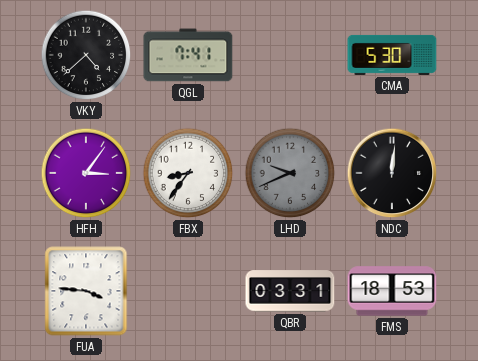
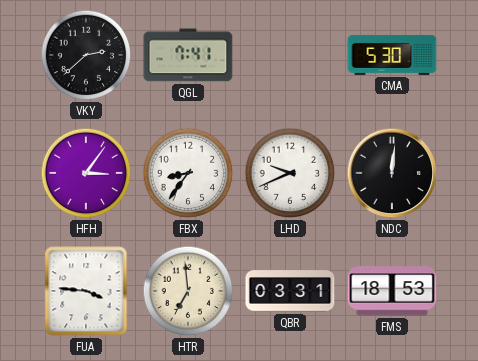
VKY: 4:38 -> 2:38 (86, 55)
LHD dial: grey -> white (290, 173)
HTR: none -> 6:59 (188, 291)
